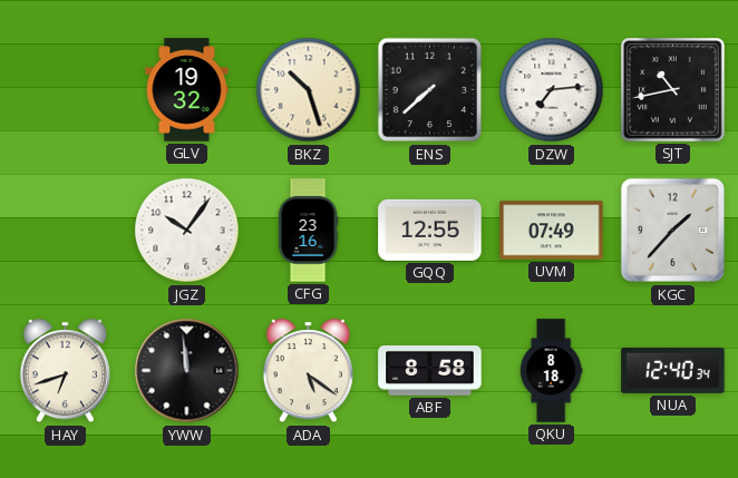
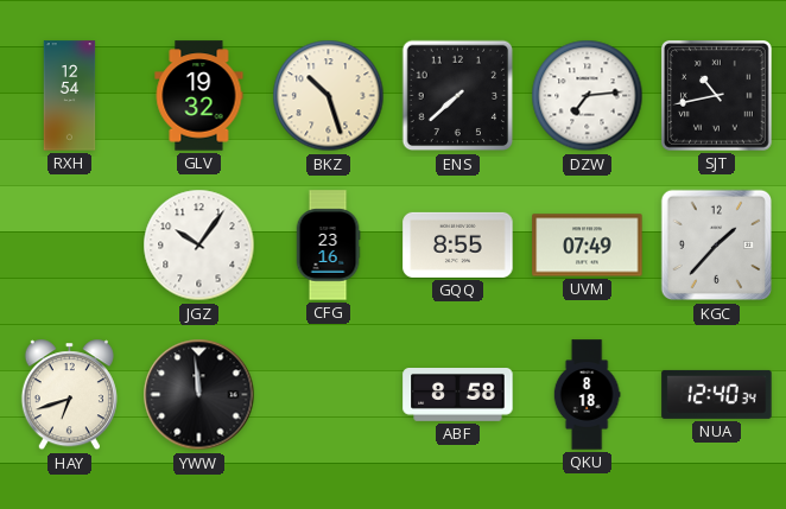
RXH: none -> 12:54 (70, 96)
GQQ: 12:55 -> 8:55 (458, 244)
ADA: 5:21 -> none (308, 371)
